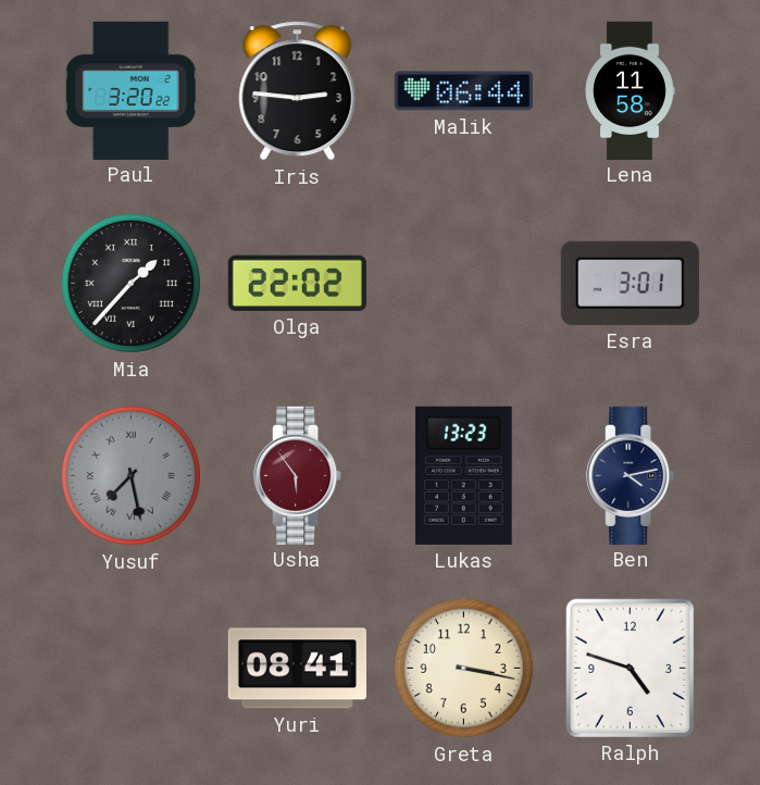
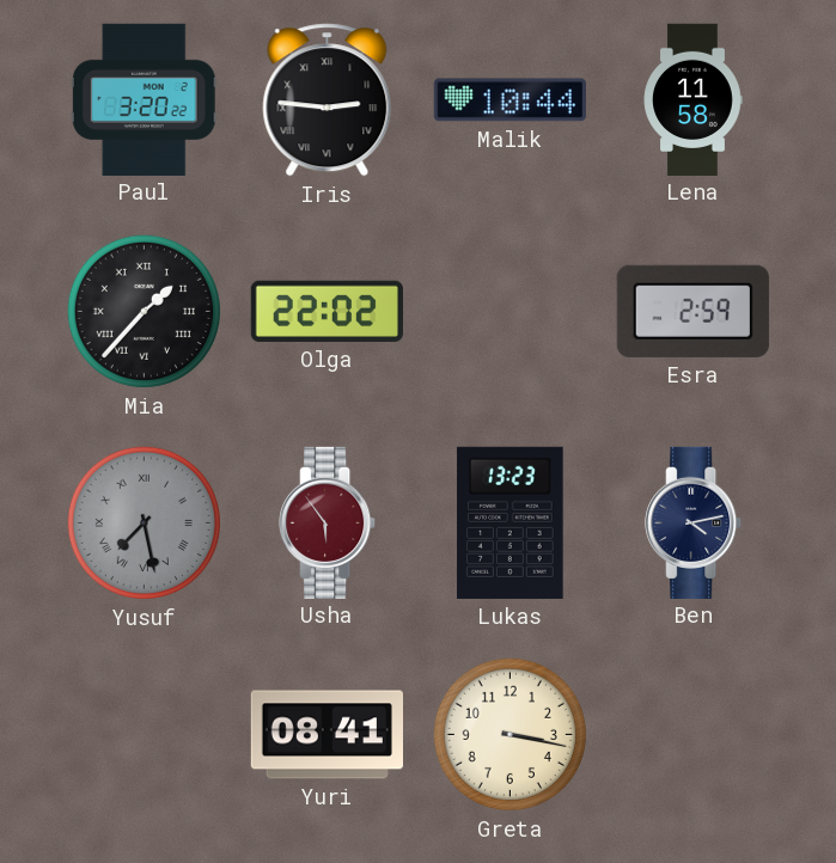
Iris numerals: Arabic -> Roman (328, 100)
Malik: 06:44 -> 10:44 (509, 100)
Esra: 3:01 -> 2:59 (692, 311)
Ralph: 4:48 -> none (630, 668)
